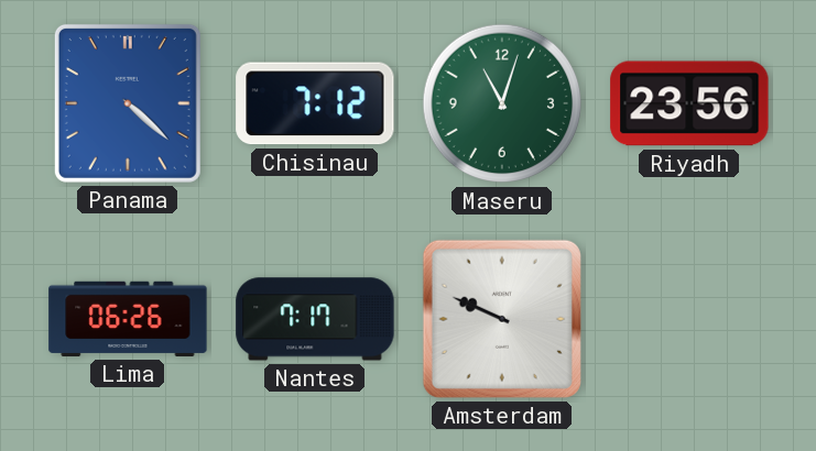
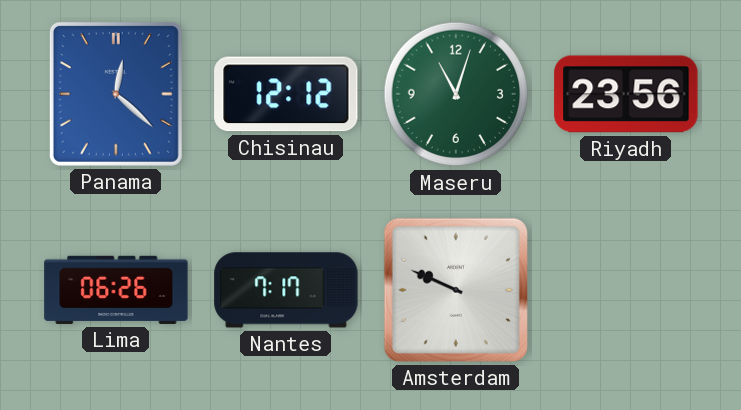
Panama: 4:22 -> 12:22 (116, 94)
Chisinau: 7:12 -> 12:12 (286, 94)
